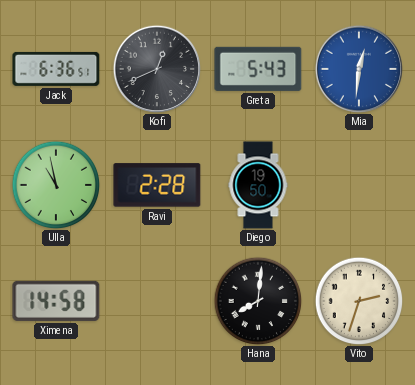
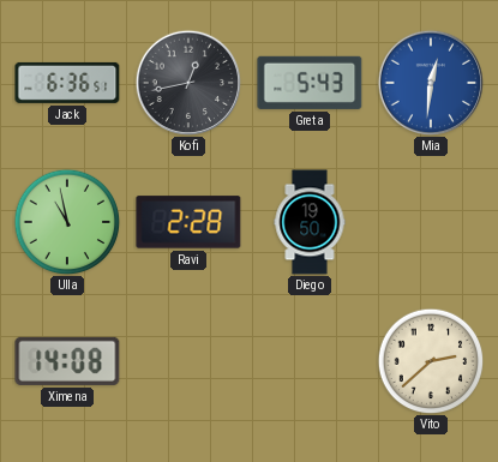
Kofi: 12:41 -> 12:43 (187, 82)
Ximena: 14:58 -> 14:08 (67, 361)
Hana: 8:01 -> none (258, 301)
Vito: 2:33 -> 2:38 (431, 361)
